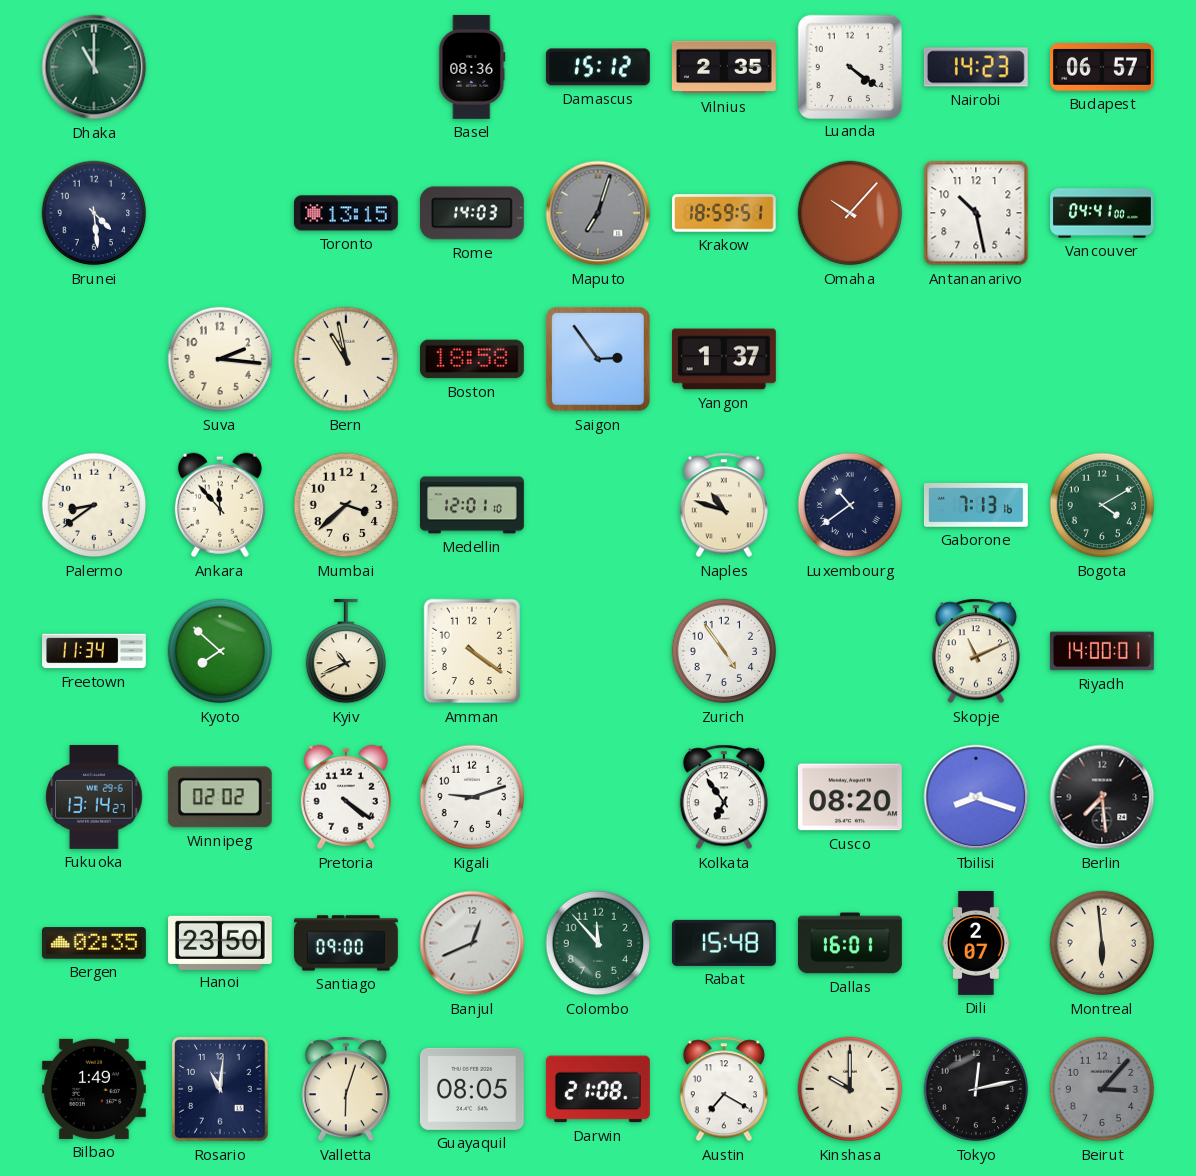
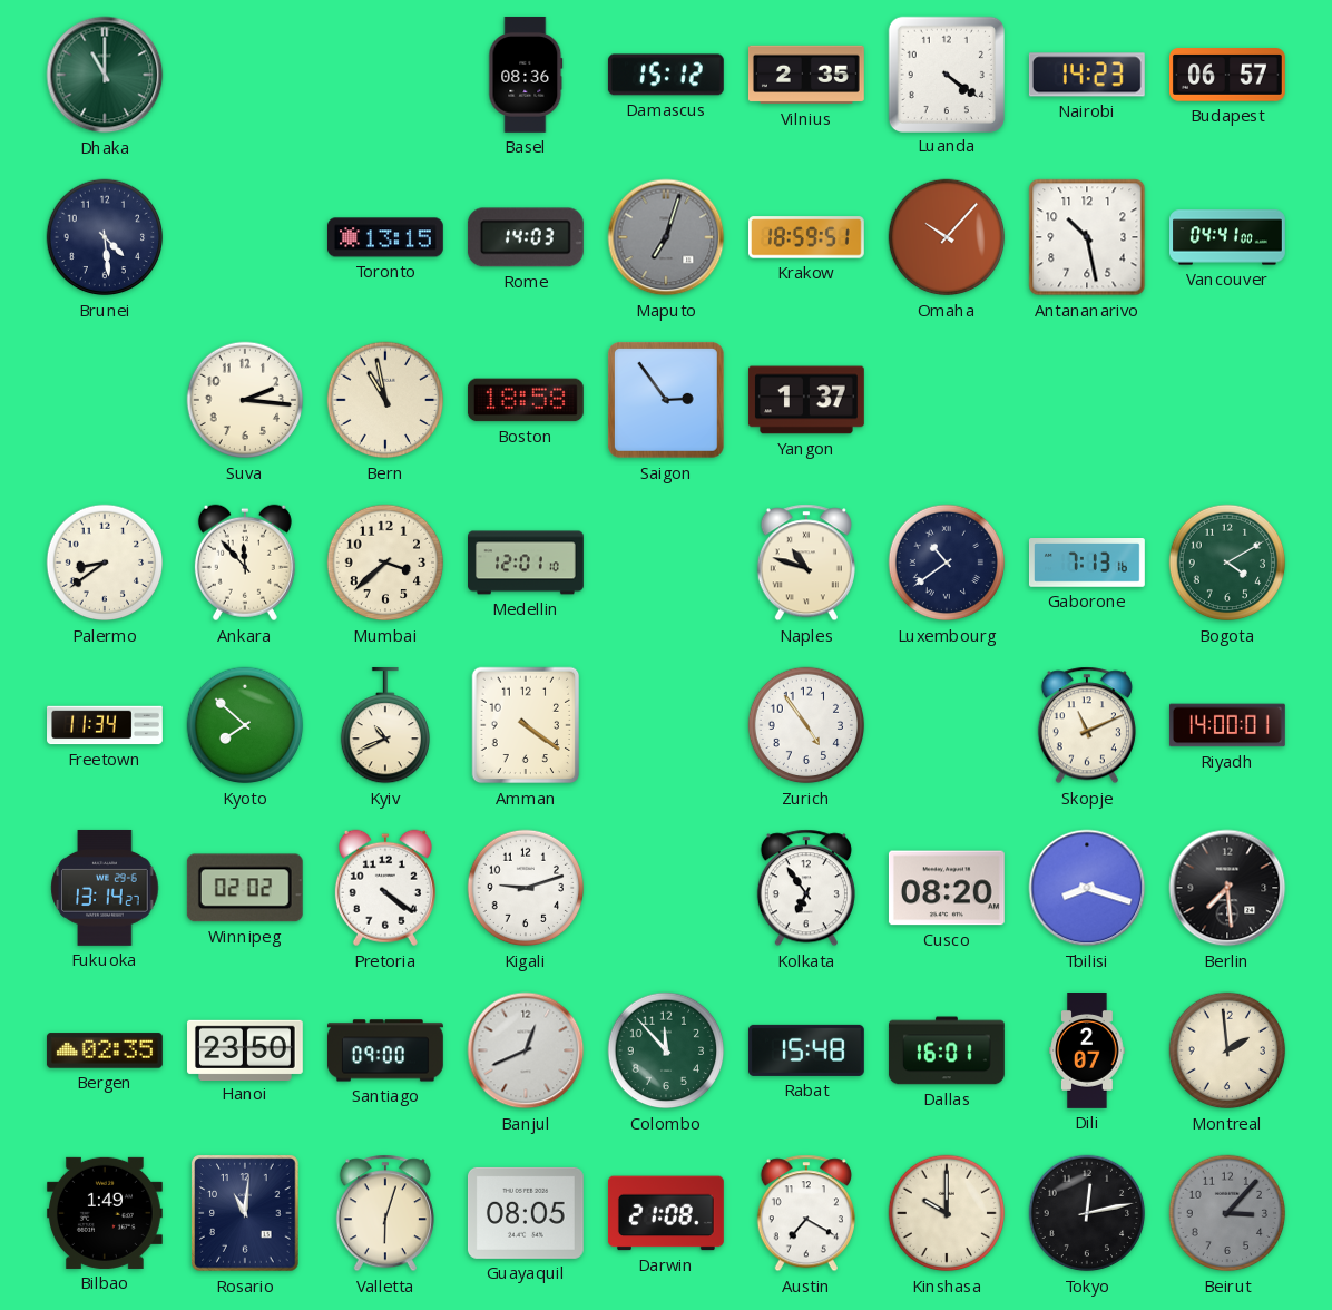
Montreal: 5:59 -> 1:59 (1227, 1050)
